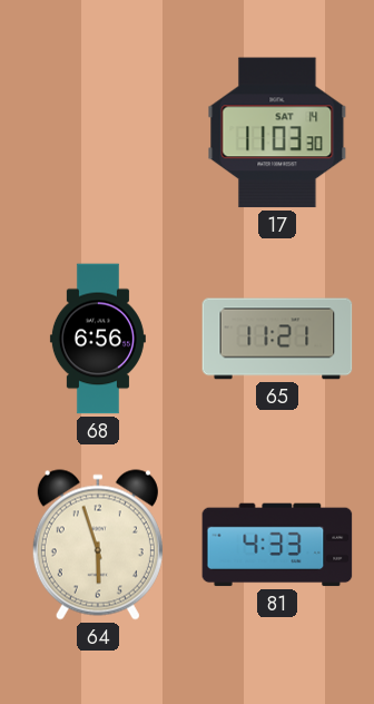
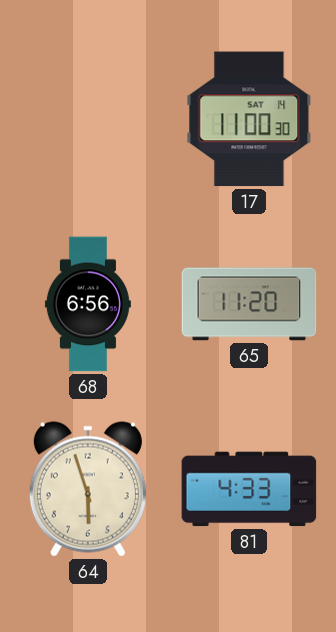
17: 11:03 -> 11:00 (249, 119)
65: 11:21 -> 11:20 (249, 304)
